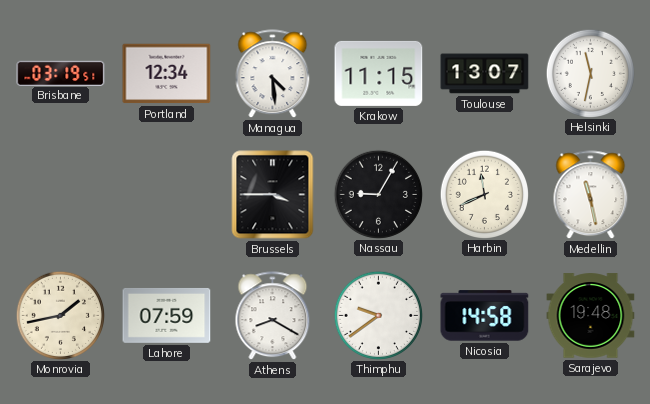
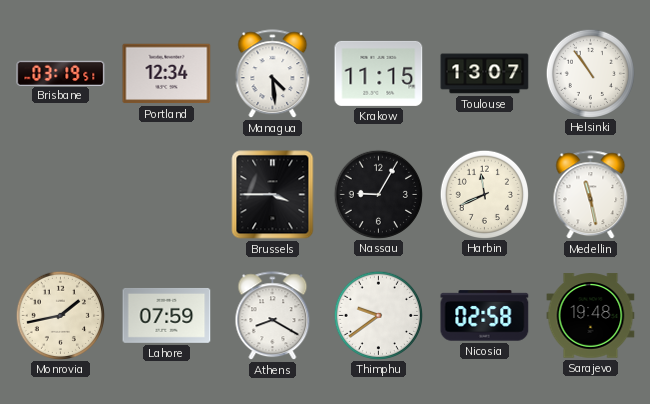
Helsinki: 11:32 -> 10:54 (590, 73)
Nicosia: 14:58 -> 02:58 (485, 316)
